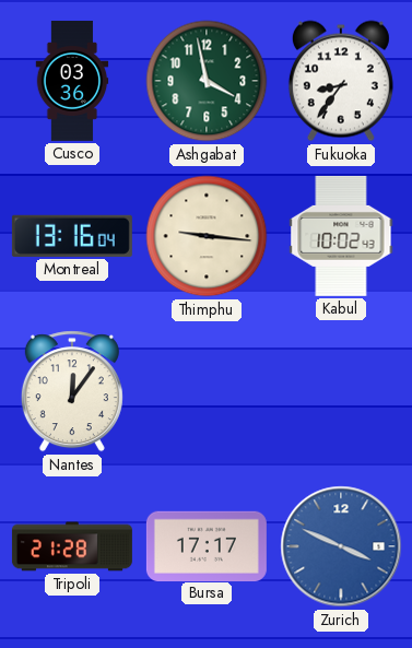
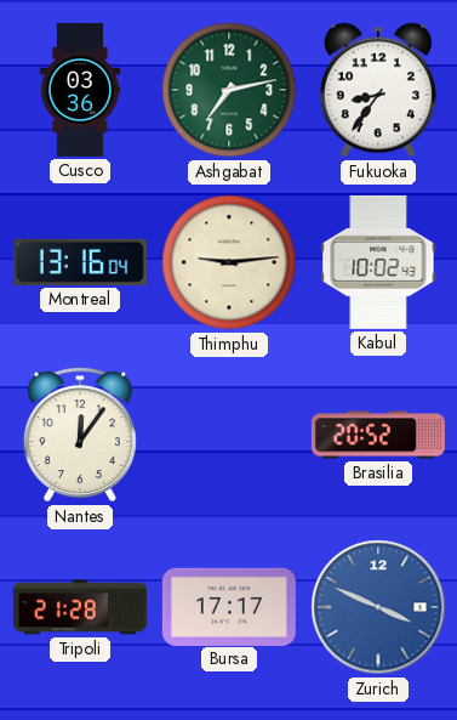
Ashgabat: 3:58 -> 7:13 (229, 90)
Thimphu: 9:16 -> 9:14 (229, 262)
Brasilia: none -> 20:52 (378, 435)
